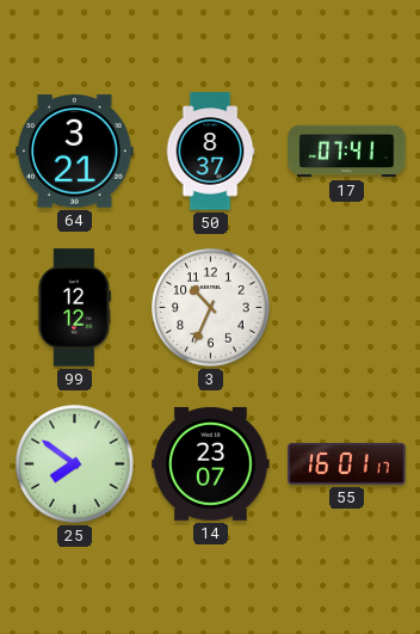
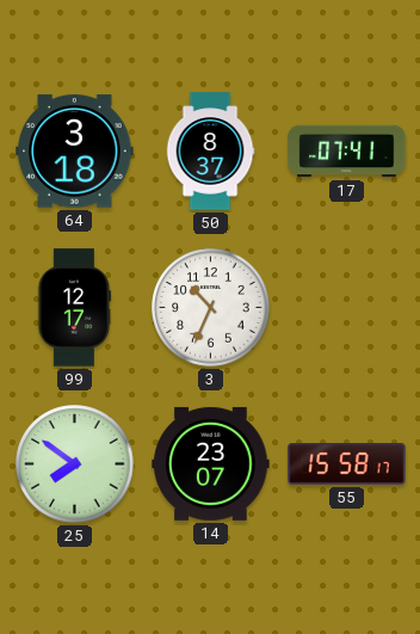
64: 3:21 -> 3:18 (75, 152)
99: 12:12 -> 12:17 (74, 308)
55: 16:01 -> 15:58 (347, 464)
